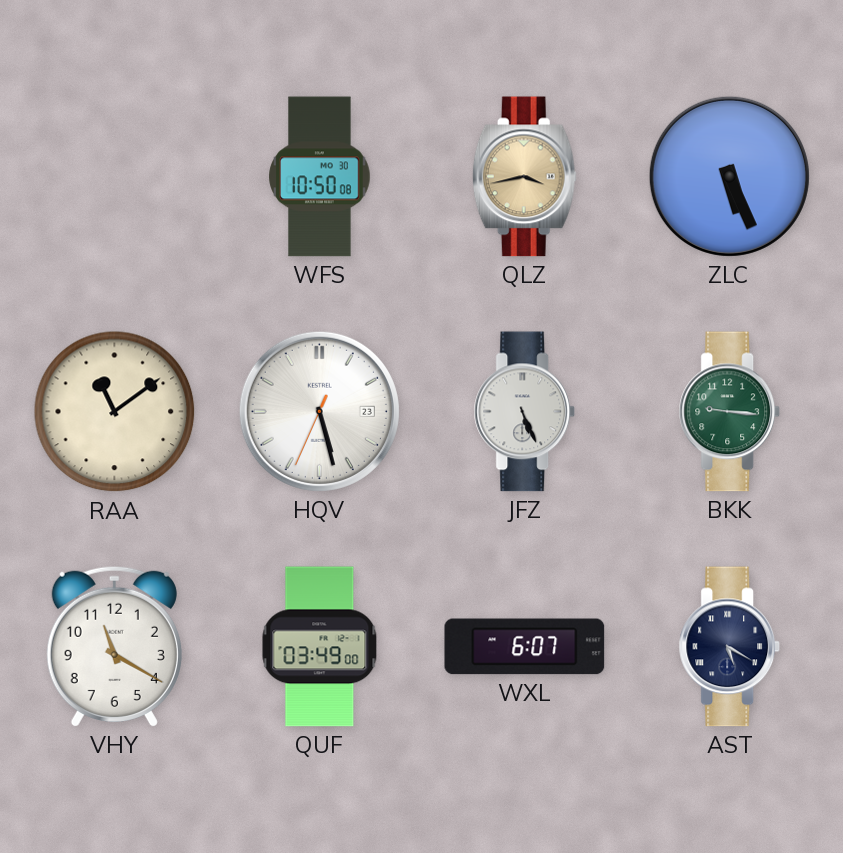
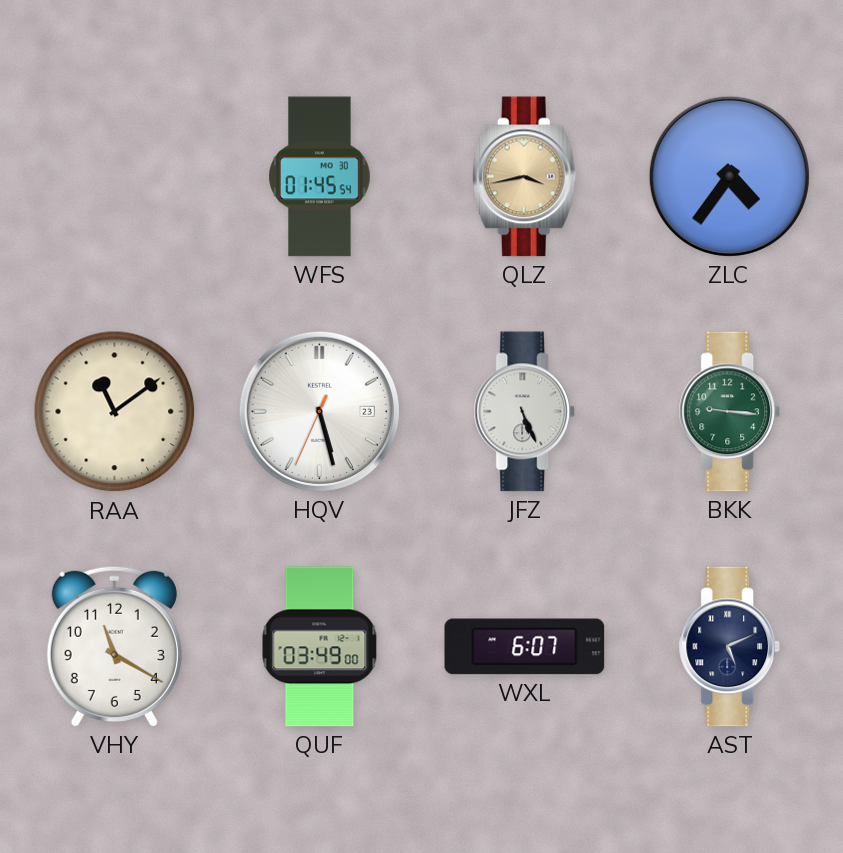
WFS: 10:50 -> 01:45 (320, 177)
ZLC: 5:26 -> 4:36 (729, 176)
AST: 5:20 -> 5:11 (730, 647)
